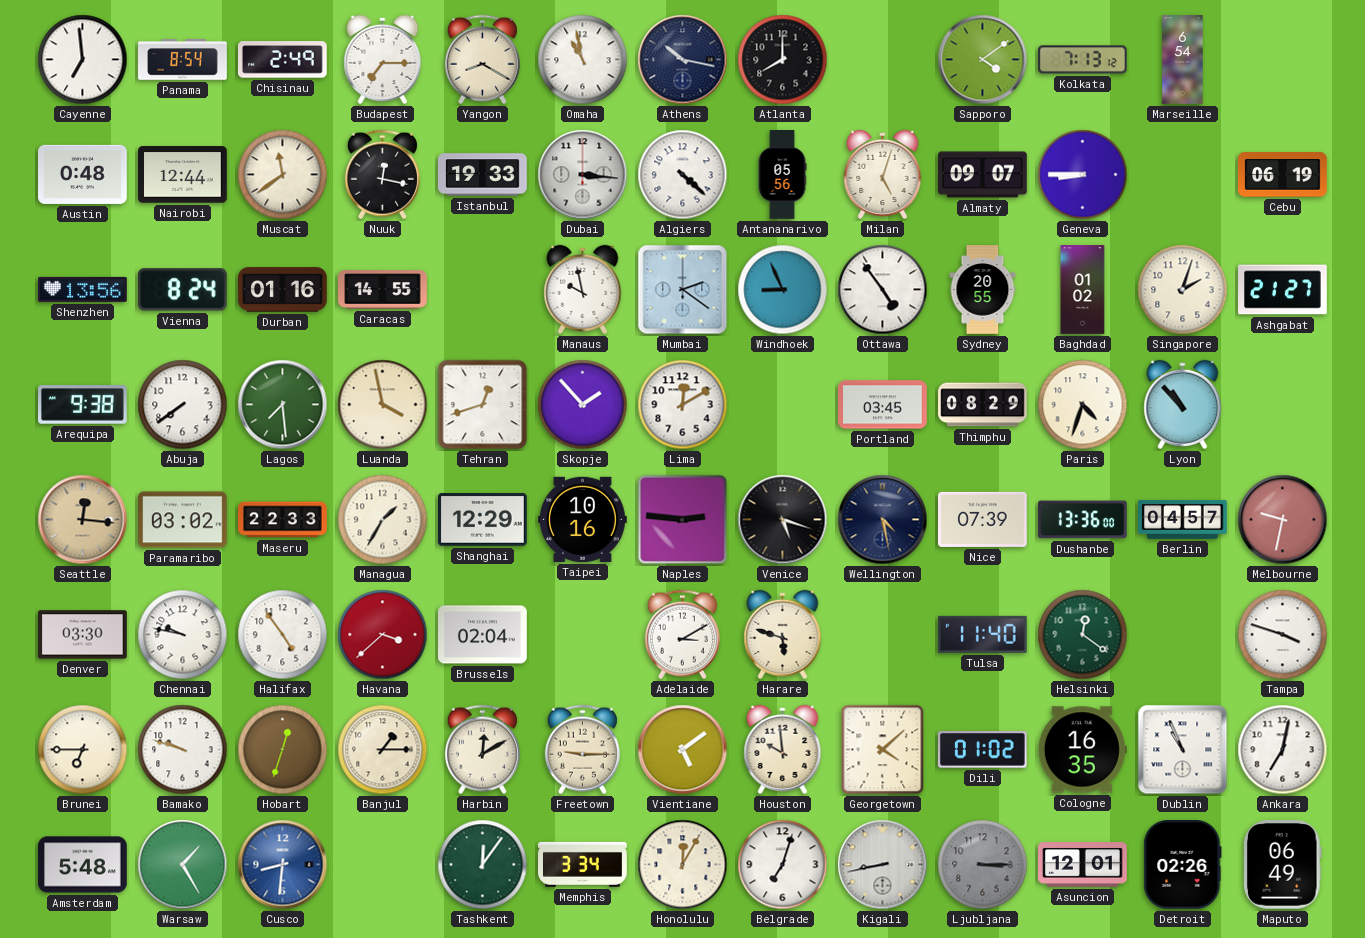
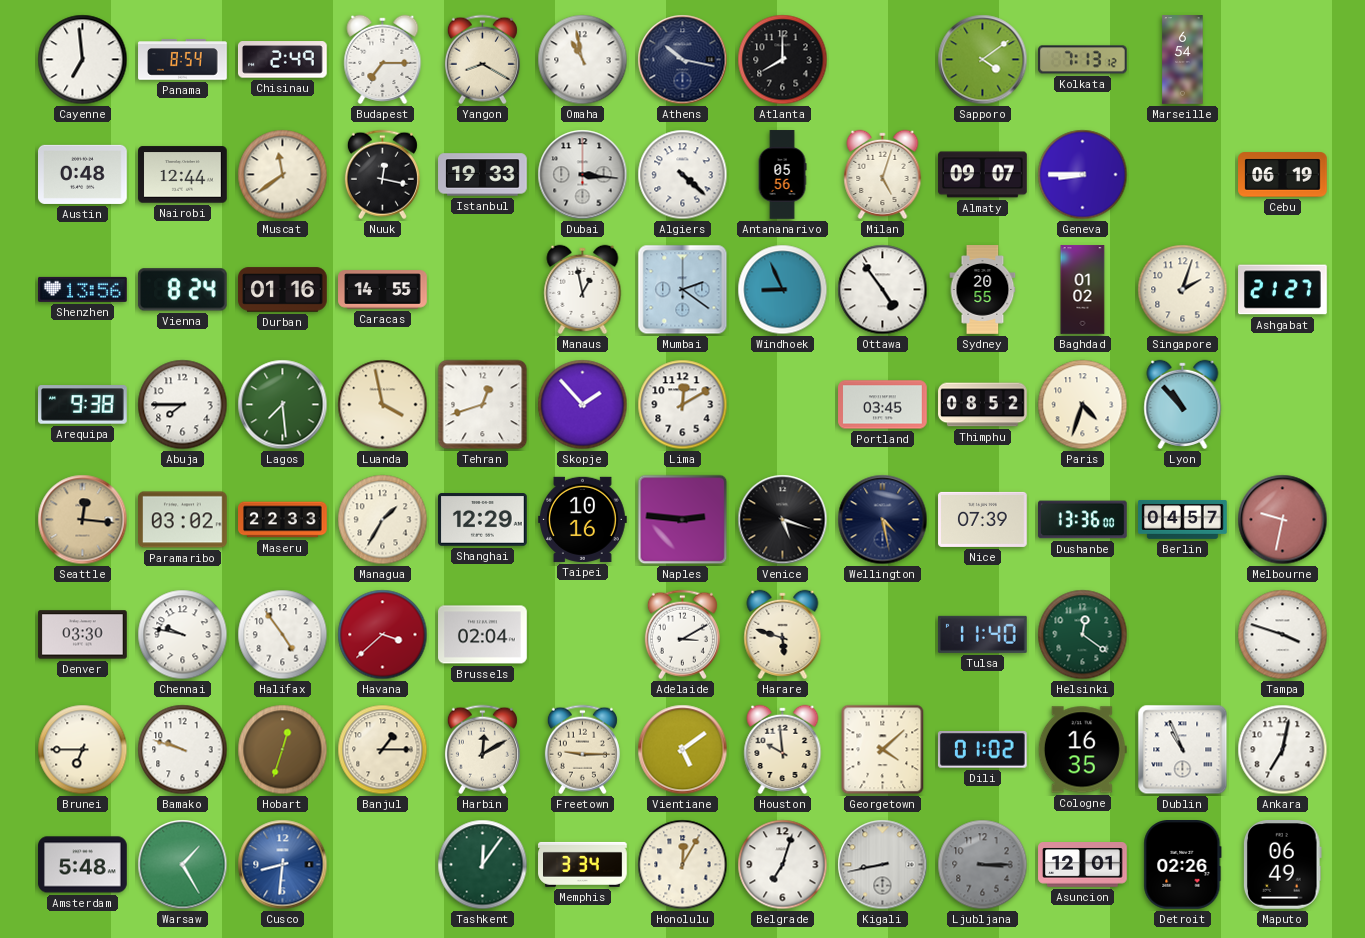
Manaus: 9:58 -> 12:58 (583, 289)
Abuja: 7:39 -> 7:45 (183, 405)
Thimphu: 08:29 -> 08:52 (983, 405)
